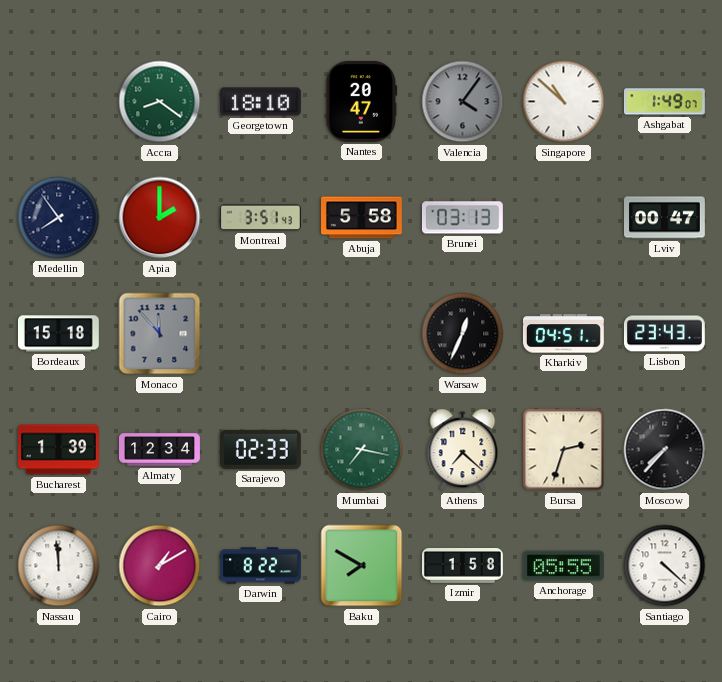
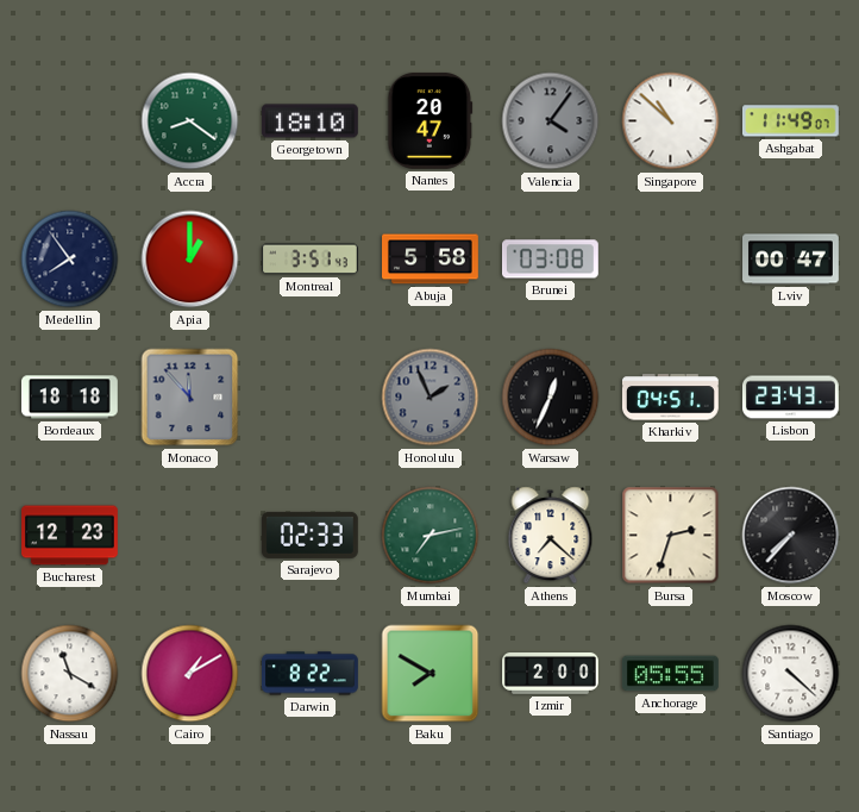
Ashgabat: 1:49 -> 11:49 (790, 121)
Apia: 2:00 -> 1:00 (190, 260)
Brunei: 03:13 -> 03:08 (550, 260)
Bordeaux: 15:18 -> 18:18 (70, 398)
Honolulu: none -> 1:56 (431, 398)
Bucharest: 1:39 -> 12:23 (70, 536)
Almaty: 12:34 -> none (160, 450)
Mumbai: 7:17 -> 7:13 (431, 536)
Nassau: 11:59 -> 11:20 (70, 674)
Izmir: 1:58 -> 2:00 (551, 674)
